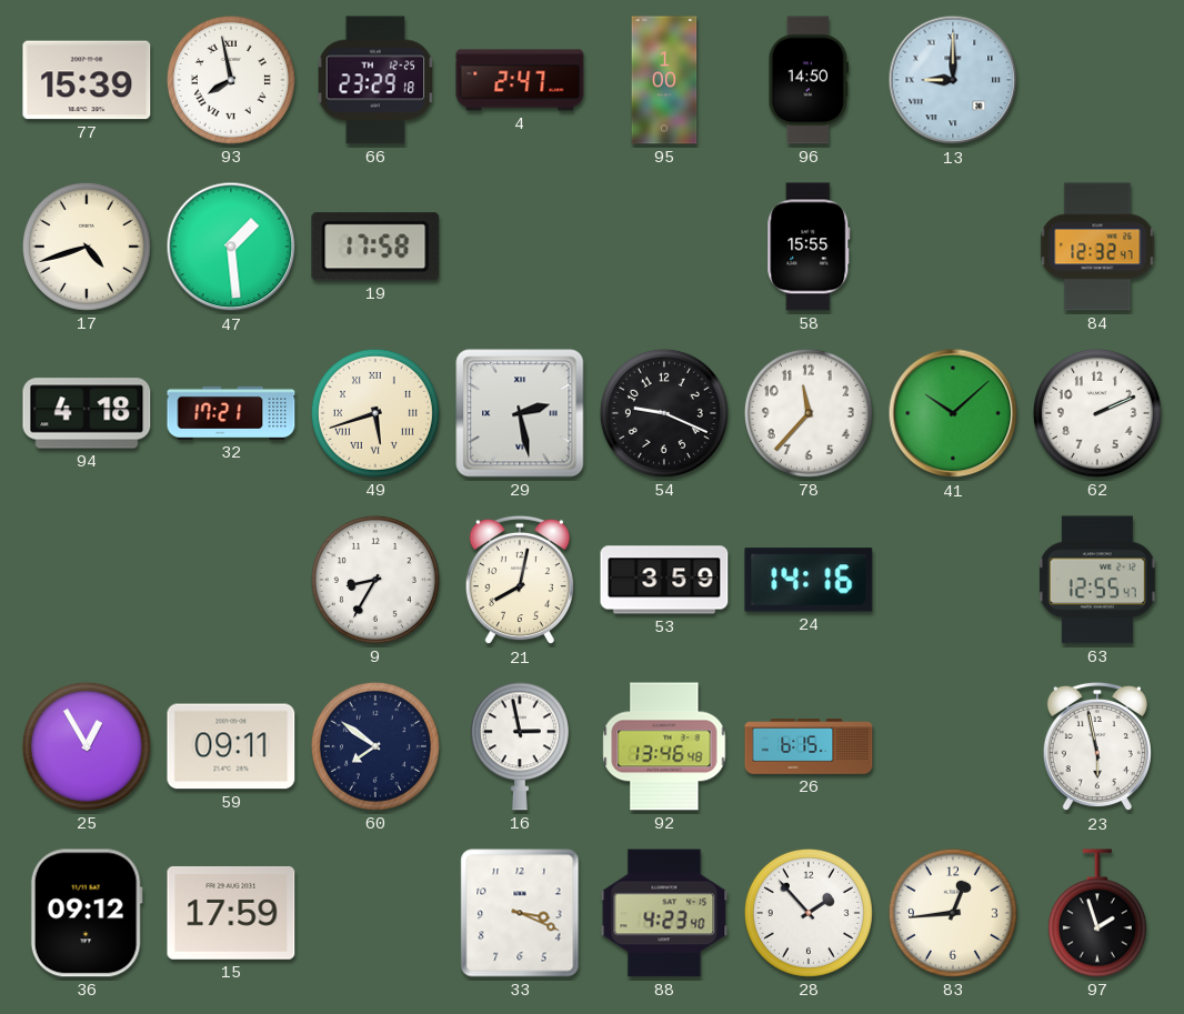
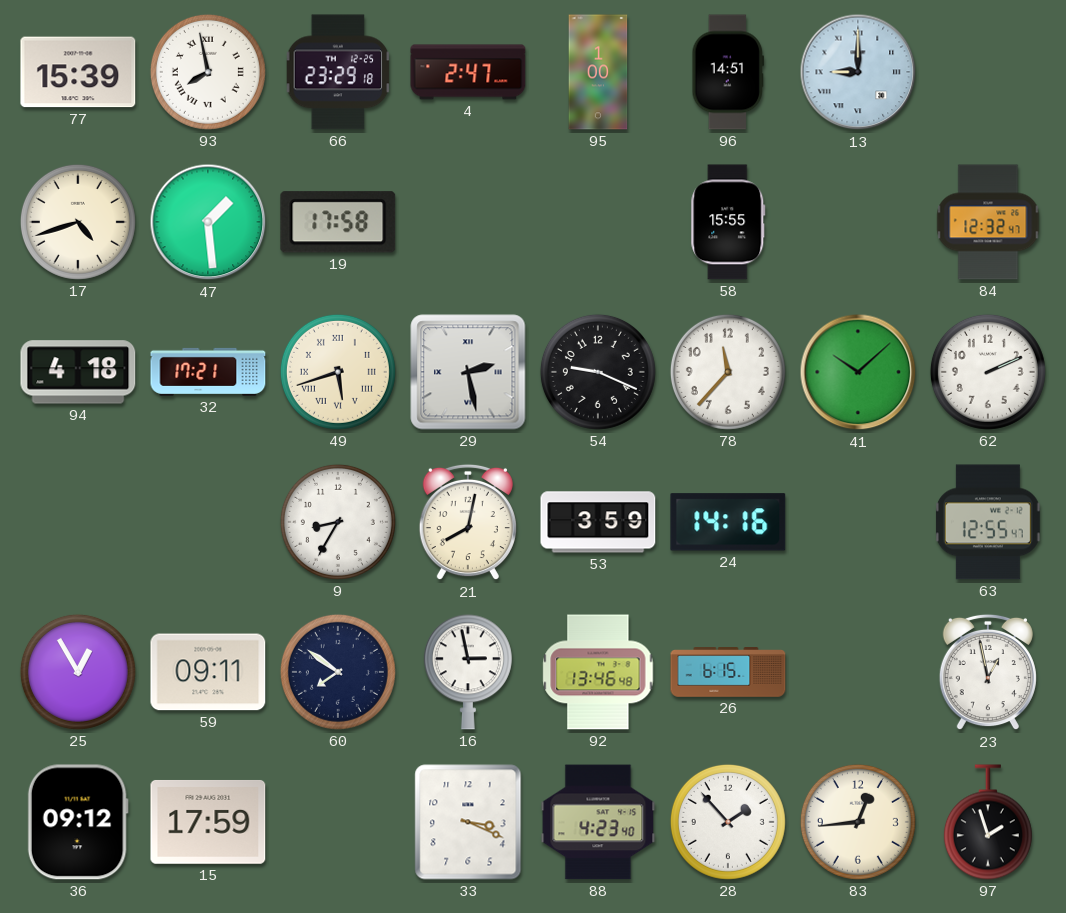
96: 14:50 -> 14:51 (728, 72)
23: 5:58 -> 12:58 (988, 672)
